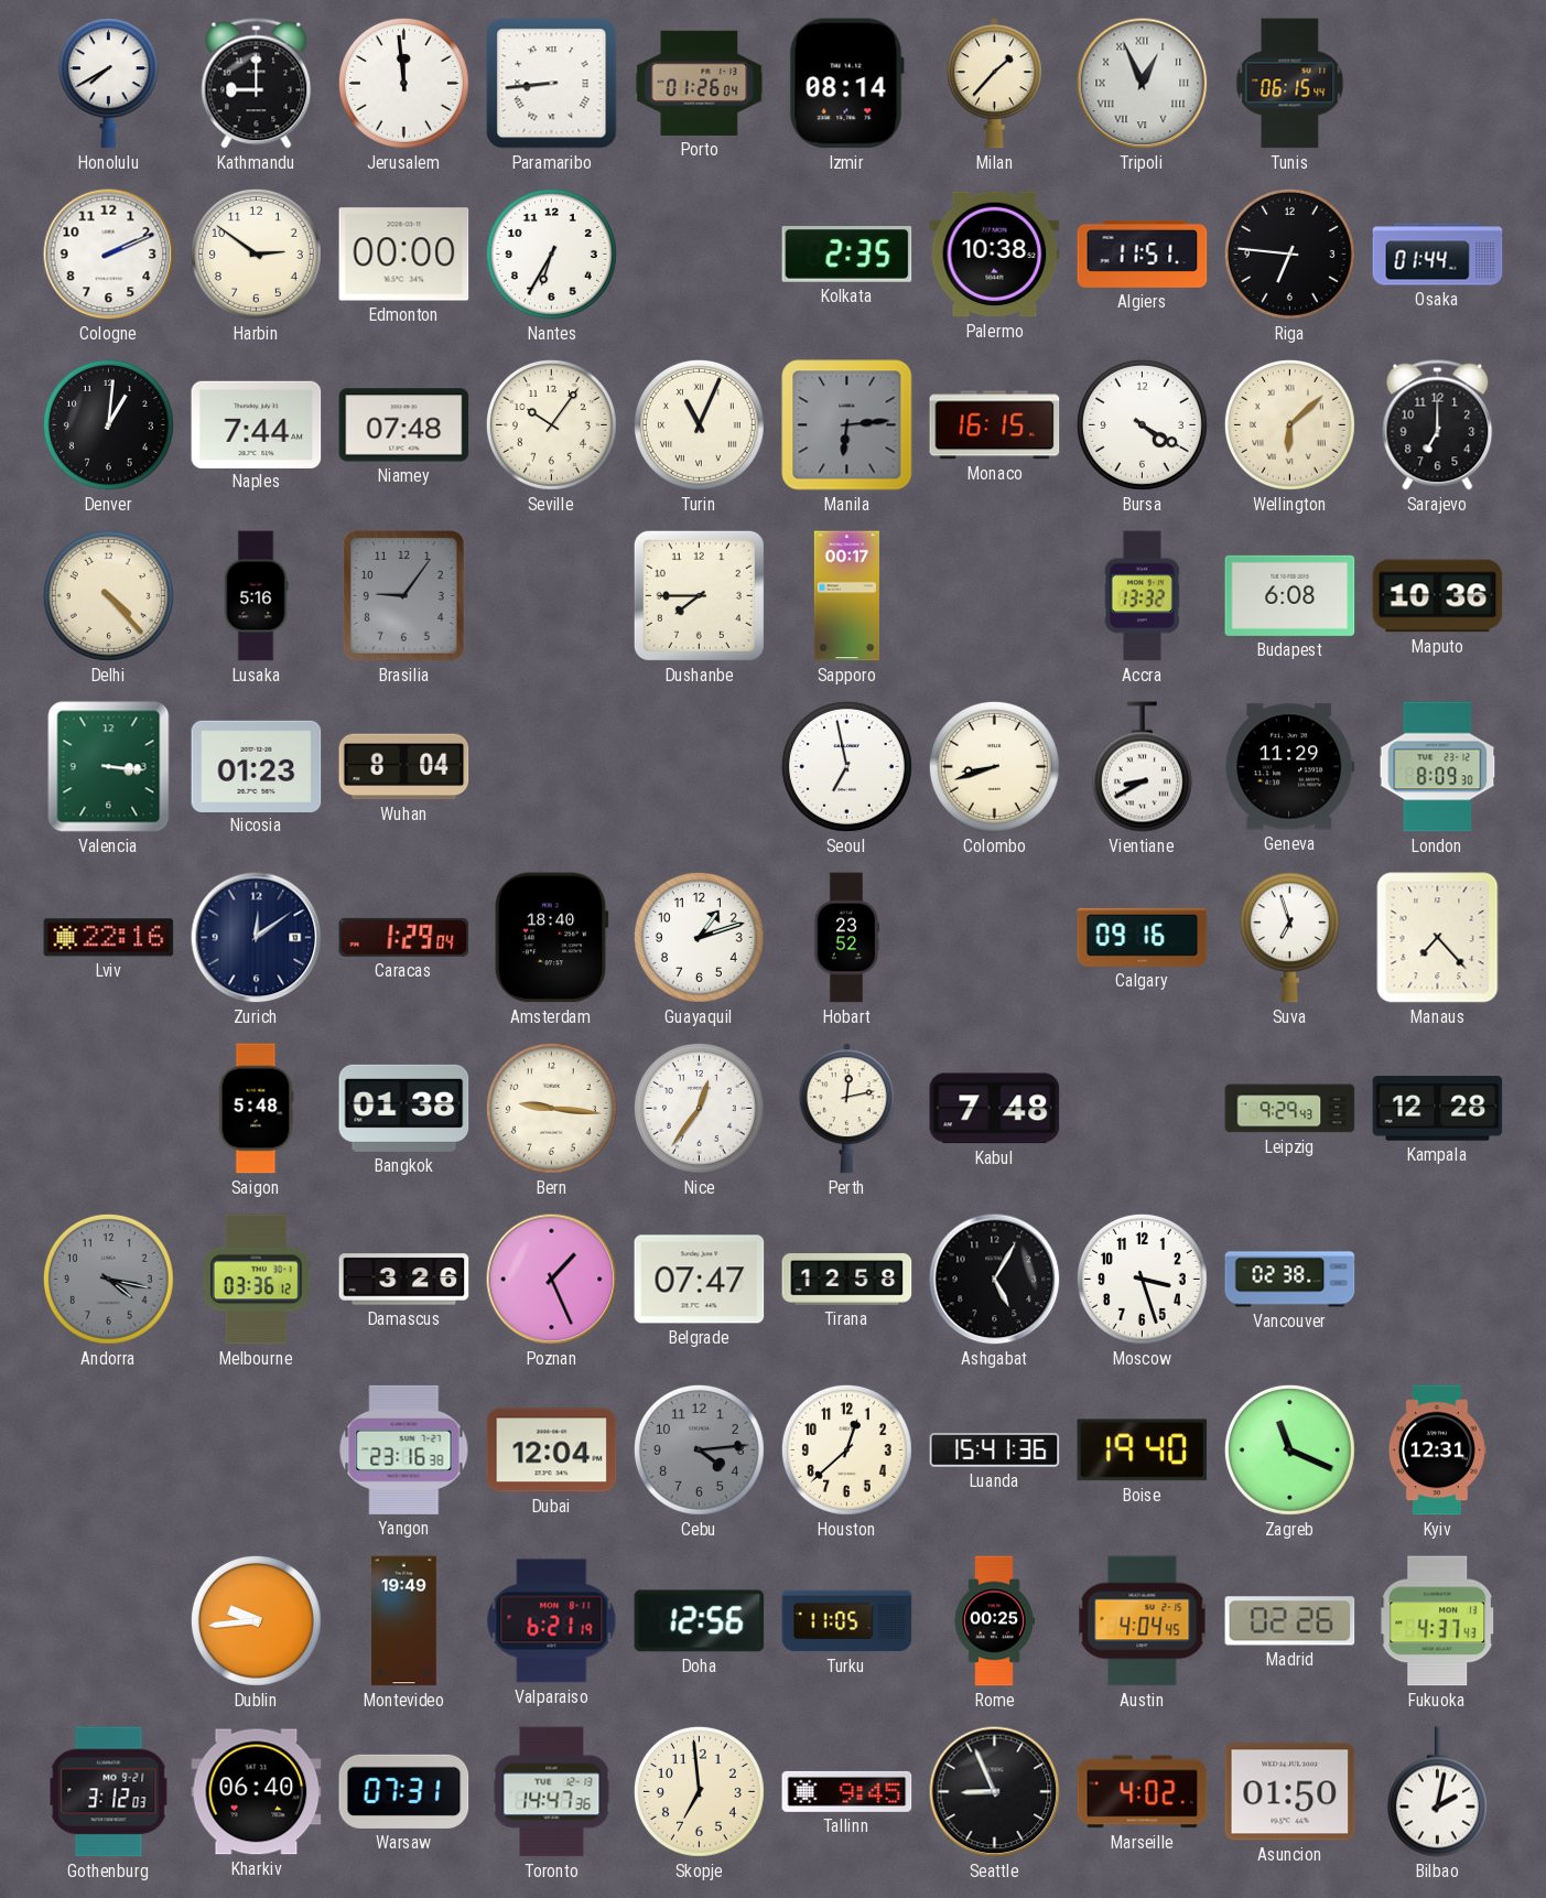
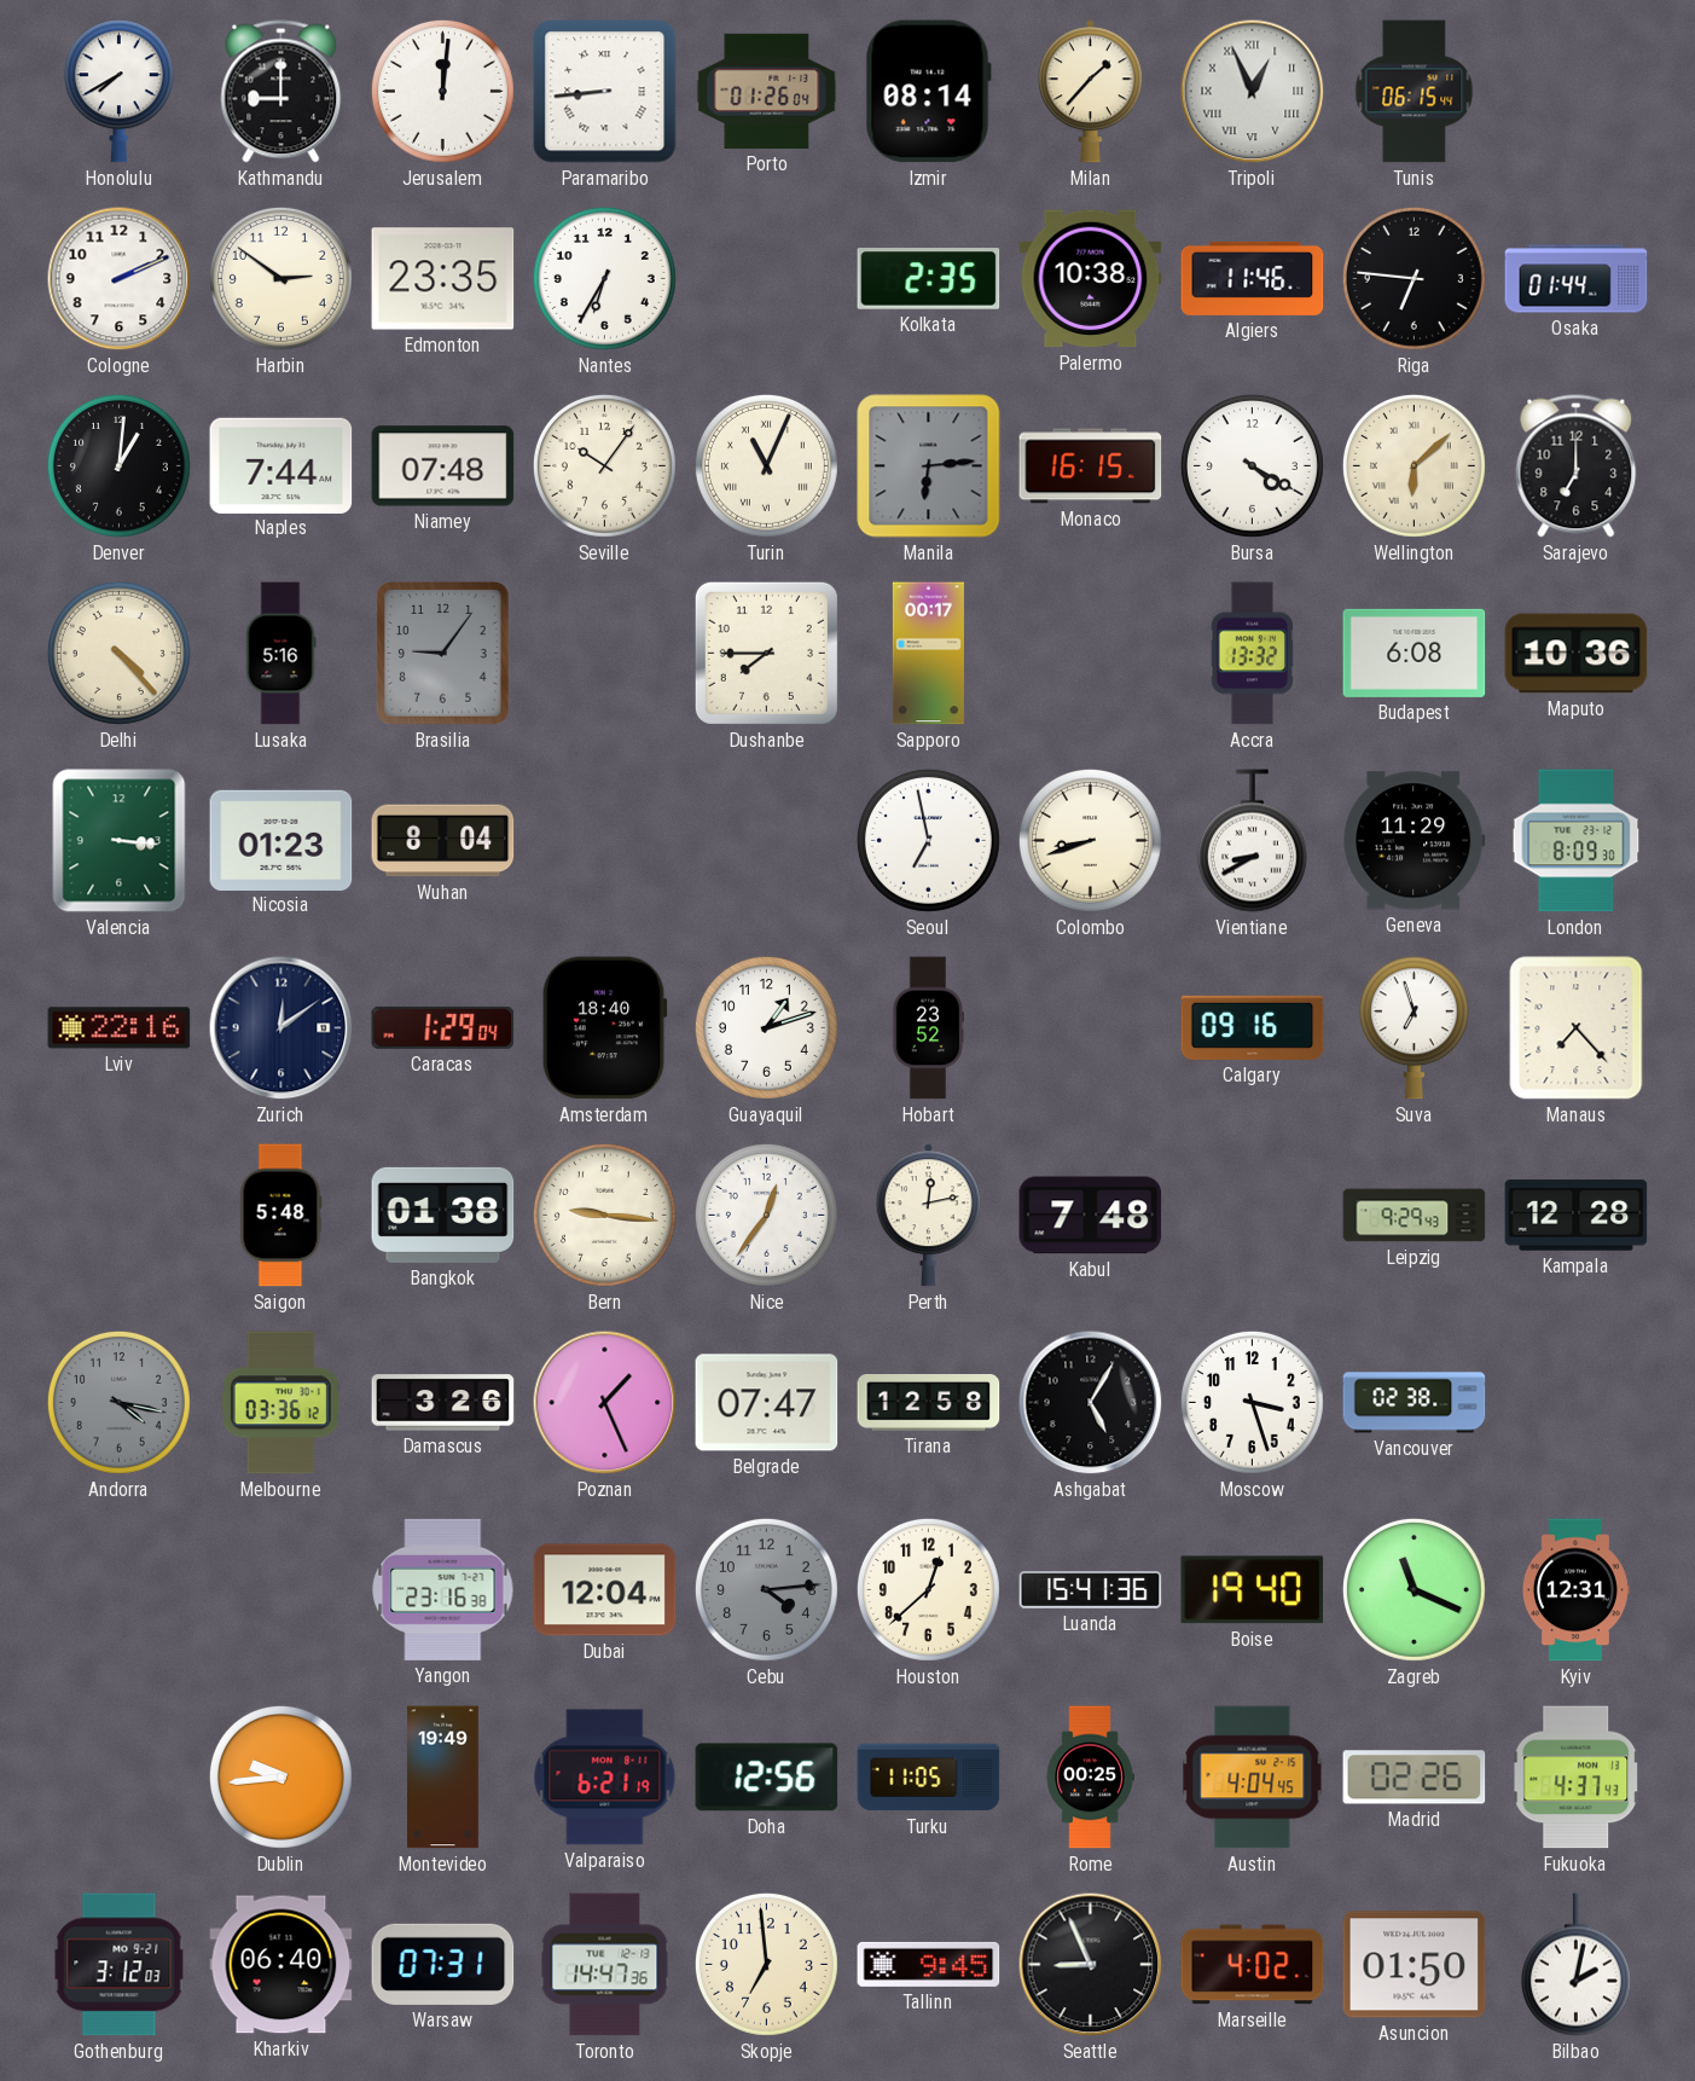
Jerusalem: 11:59 -> 12:01 (442, 91)
Edmonton: 00:00 -> 23:35 (443, 279)
Algiers: 11:51 -> 11:46 (1253, 278)
